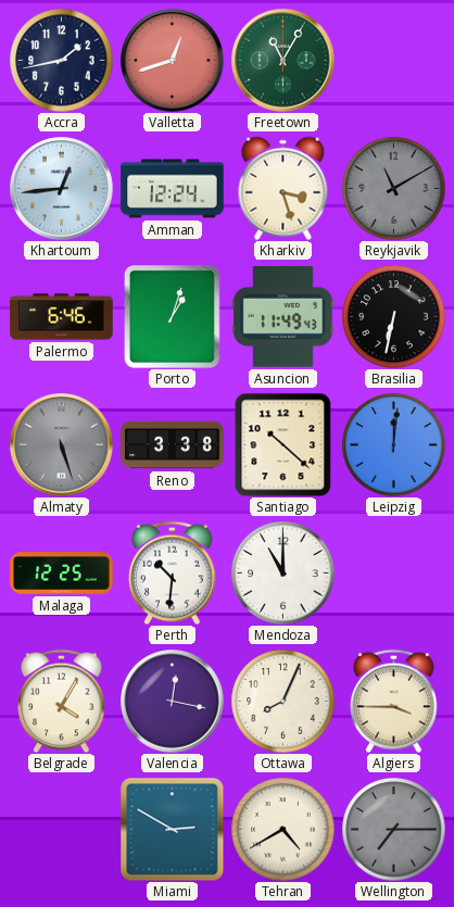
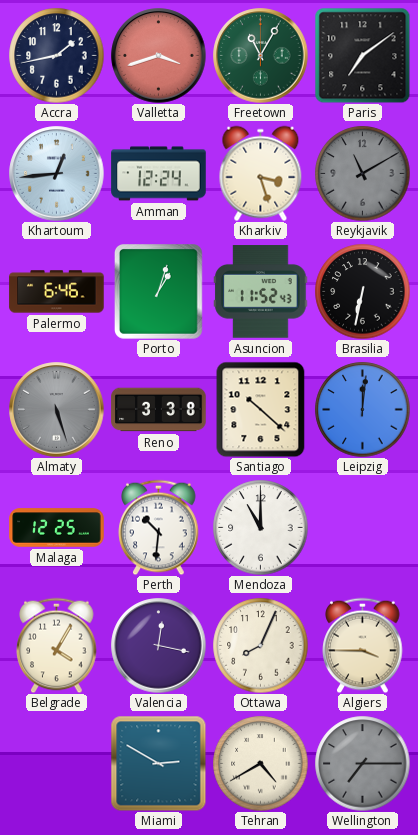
Valletta: 12:42 -> 3:42 (159, 56)
Paris: none -> 7:09 (362, 55)
Asuncion: 11:49 -> 11:52 (261, 292)
